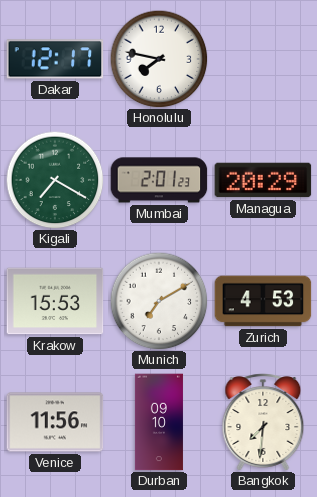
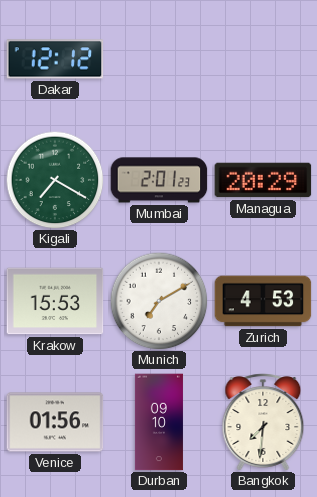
Dakar: 12:17 -> 12:12 (55, 59)
Honolulu: 7:47 -> none (159, 59)
Venice: 11:56 -> 01:56 (55, 422)
